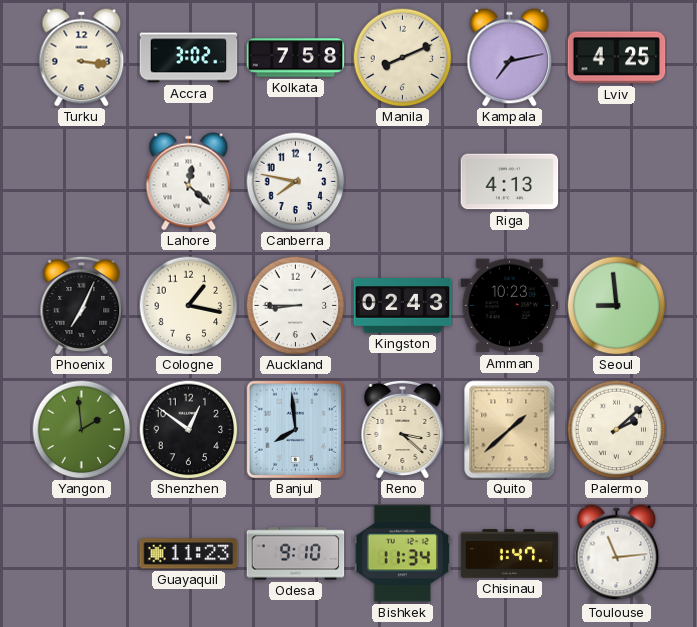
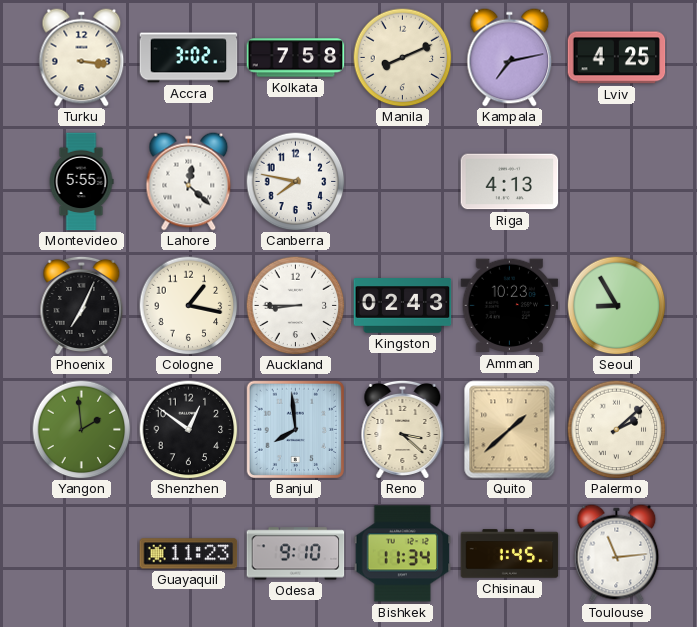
Montevideo: none -> 5:55 (81, 182)
Seoul: 8:59 -> 8:55 (617, 306)
Chisinau: 1:47 -> 1:45 (510, 554)
